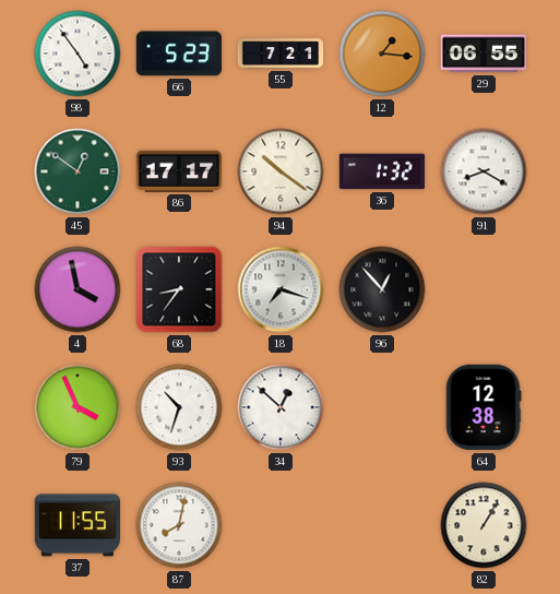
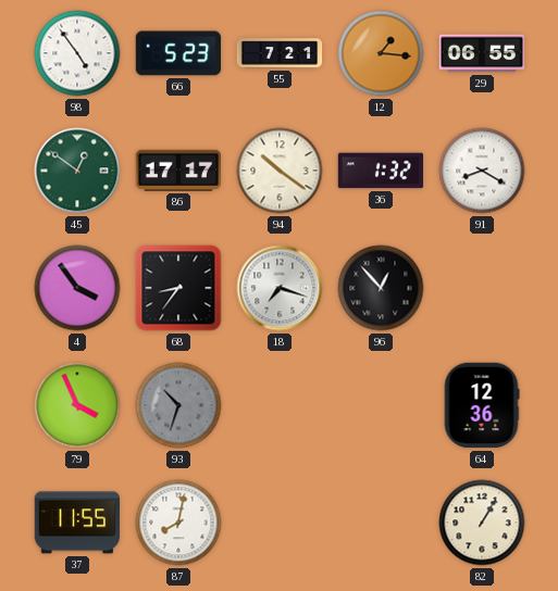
4: 3:58 -> 3:54 (77, 288)
93 dial: white -> grey (178, 405)
34: 12:52 -> none (281, 407)
64: 12:38 -> 12:36 (482, 405)
